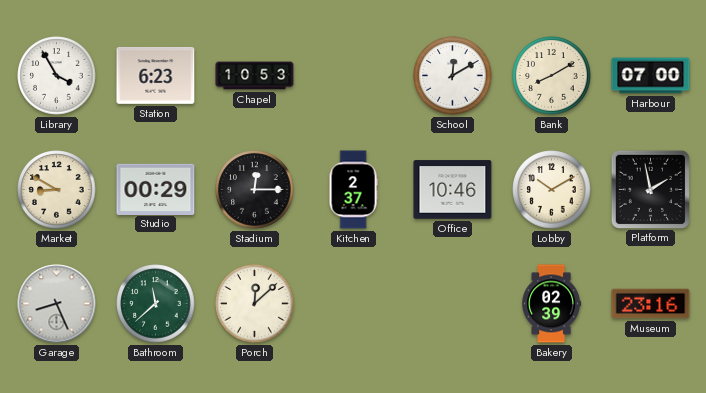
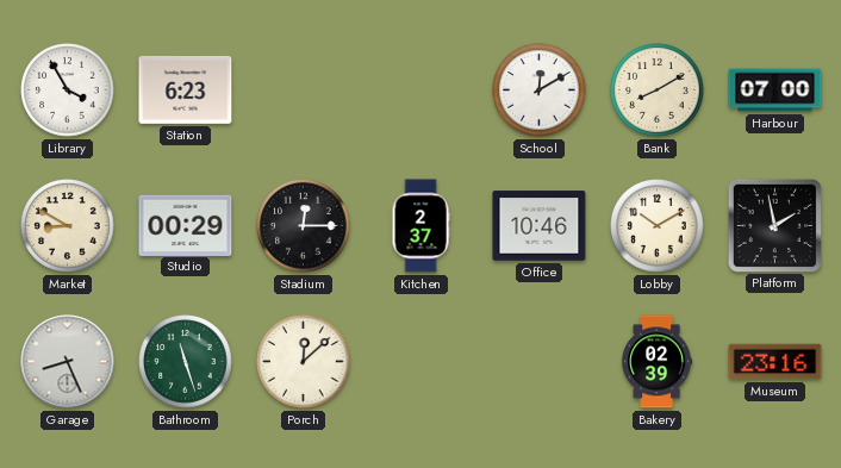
Chapel: 10:53 -> none (255, 76)
Bathroom: 11:38 -> 11:27 (186, 362)
